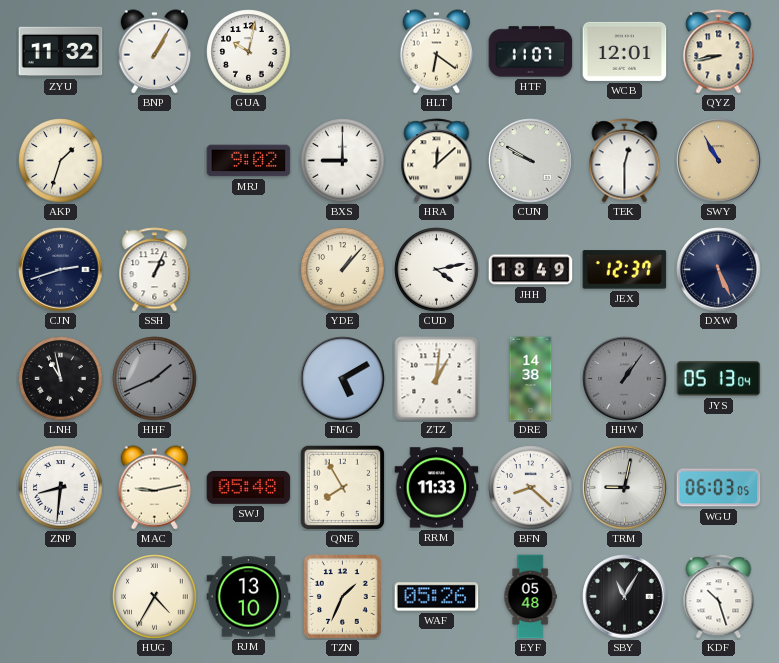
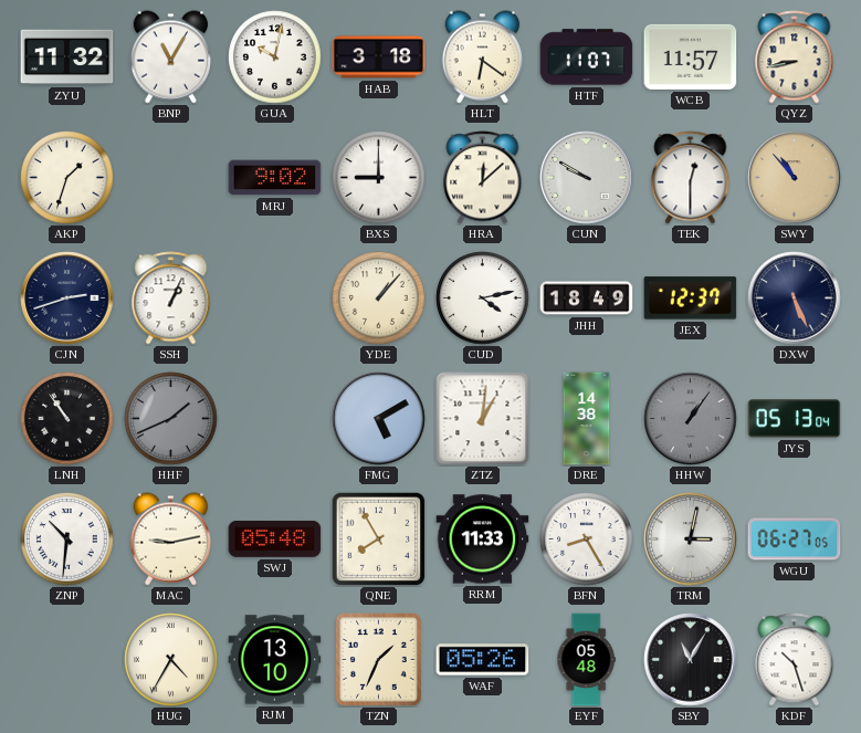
BNP: 1:05 -> 11:05 (170, 57)
HAB: none -> 3:18 (379, 57)
WCB: 12:01 -> 11:57 (691, 56)
SWY: 10:55 -> 10:53 (795, 178)
LNH: 10:58 -> 10:54 (67, 419)
ZNP: 8:31 -> 10:31 (67, 540)
BFN: 8:22 -> 8:25 (587, 540)
TRM: 9:02 -> 3:02 (691, 540)
WGU: 06:03 -> 06:27 (795, 540)
